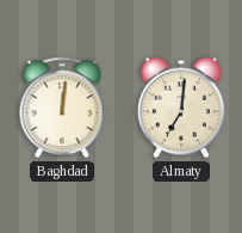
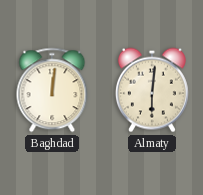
Almaty: 7:01 -> 6:01 (152, 90)
